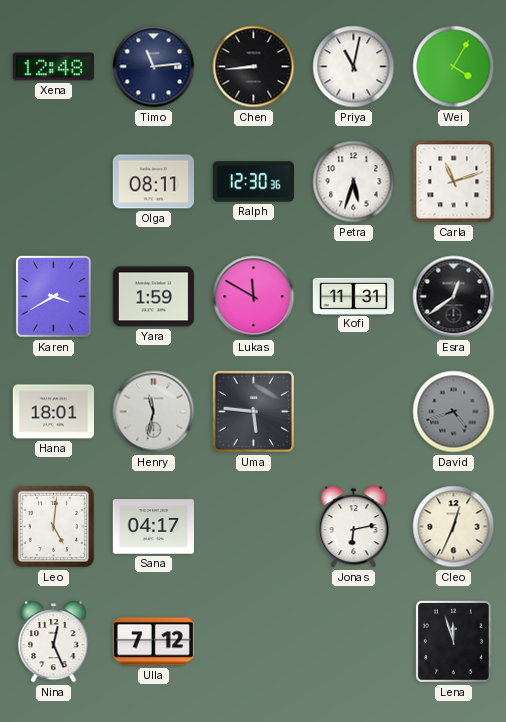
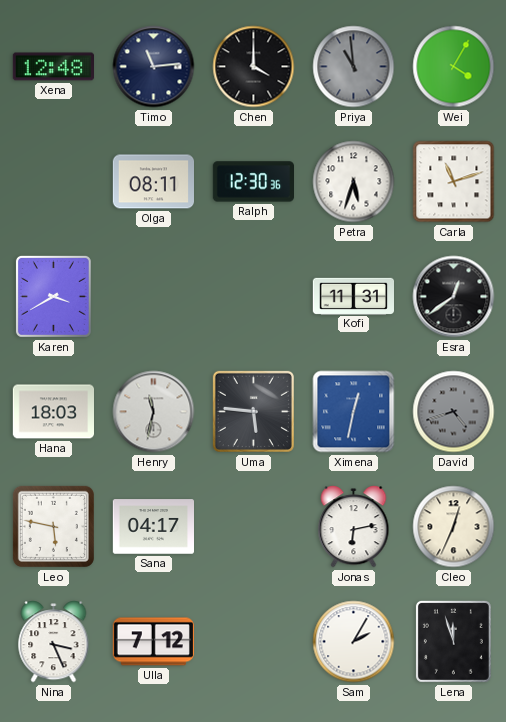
Chen: 8:44 -> 4:00 (254, 67)
Priya: 11:02 -> 10:59 (354, 67)
Priya dial: white -> grey (354, 67)
Yara: 1:59 -> none (153, 297)
Lukas: 11:50 -> none (254, 297)
Hana: 18:01 -> 18:03 (53, 412)
Ximena: none -> 12:32 (354, 412)
Leo: 5:01 -> 5:47 (53, 526)
Nina: 12:26 -> 3:26 (54, 642)
Sam: none -> 2:05 (354, 642)
